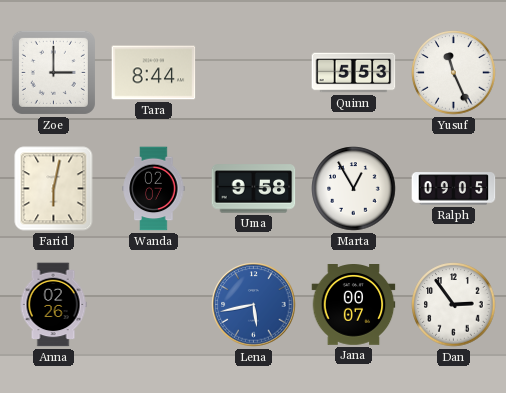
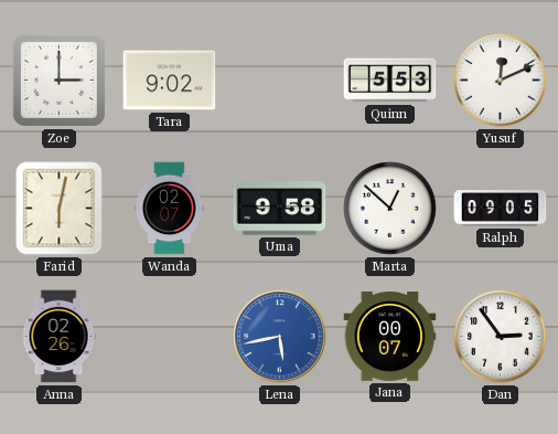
Tara: 8:44 -> 9:02 (170, 81)
Yusuf: 11:26 -> 12:11 (501, 81)
Marta: 12:55 -> 12:52 (390, 209)
